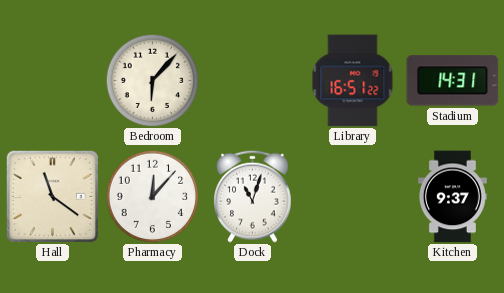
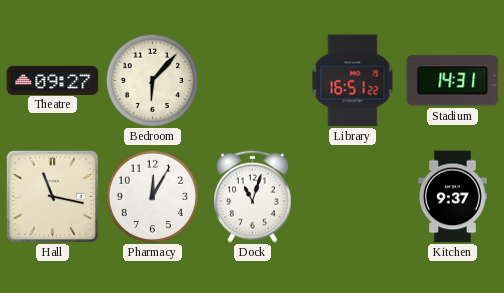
Theatre: none -> 09:27 (53, 80)
Hall: 11:21 -> 11:17 (52, 196)
Pharmacy: 12:07 -> 12:05 (152, 196)
